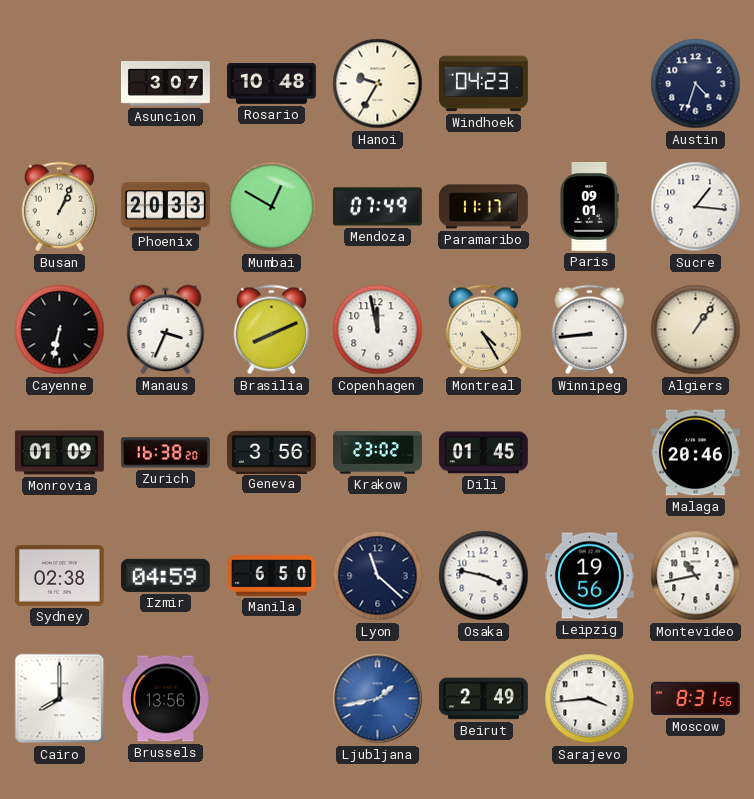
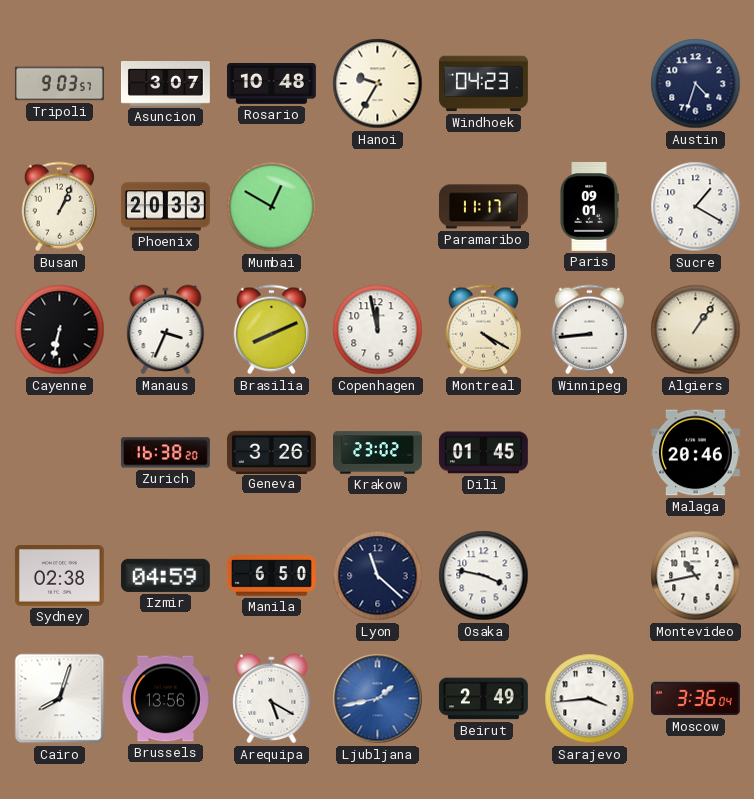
Tripoli: none -> 9:03 (60, 84)
Mendoza: 07:49 -> none (377, 207)
Sucre: 1:16 -> 1:20 (696, 207)
Montreal: 4:25 -> 4:20 (483, 330)
Monrovia: 01:09 -> none (59, 453)
Geneva: 3:56 -> 3:26 (271, 452)
Leipzig: 19:56 -> none (589, 576)
Cairo: 8:00 -> 8:03 (60, 699)
Arequipa: none -> 5:20 (272, 699)
Moscow: 8:31 -> 3:36 (695, 699)
